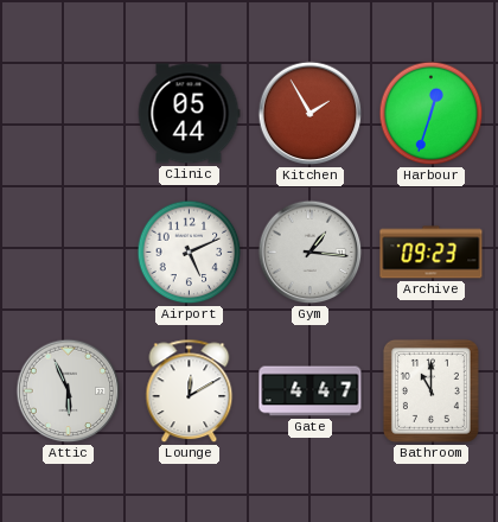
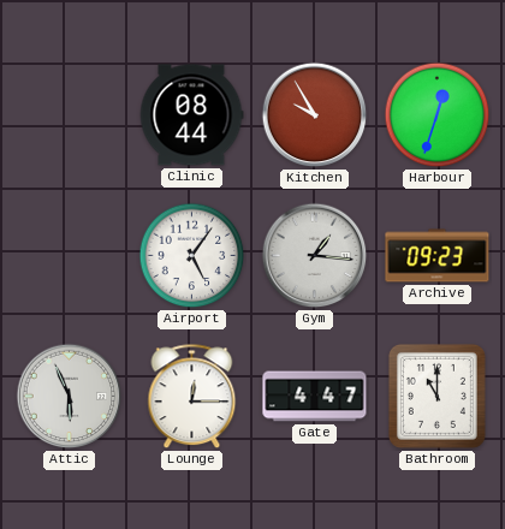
Clinic: 05:44 -> 08:44 (191, 115)
Kitchen: 1:55 -> 9:55 (315, 115)
Airport: 5:11 -> 5:06 (192, 256)
Lounge: 12:10 -> 12:15 (192, 397)
